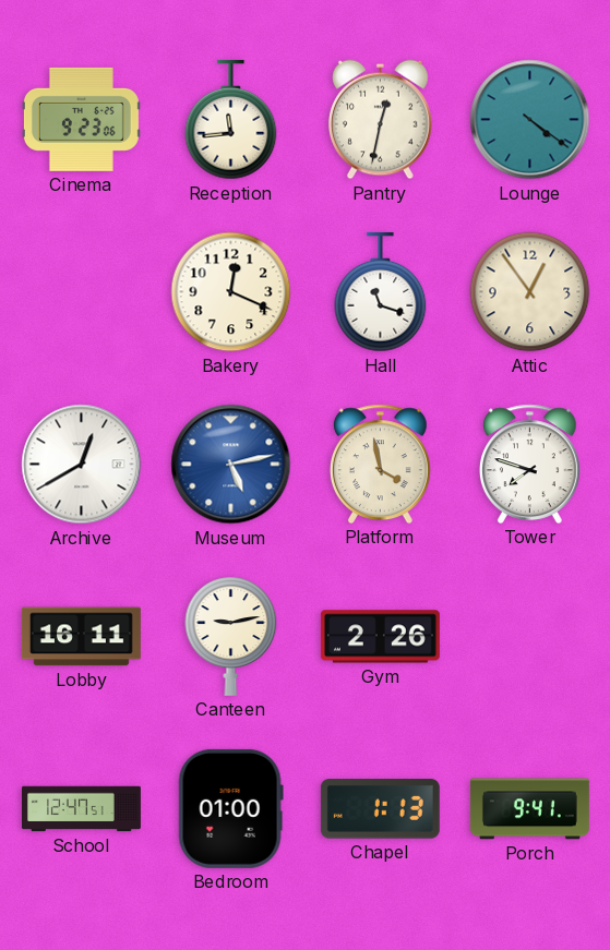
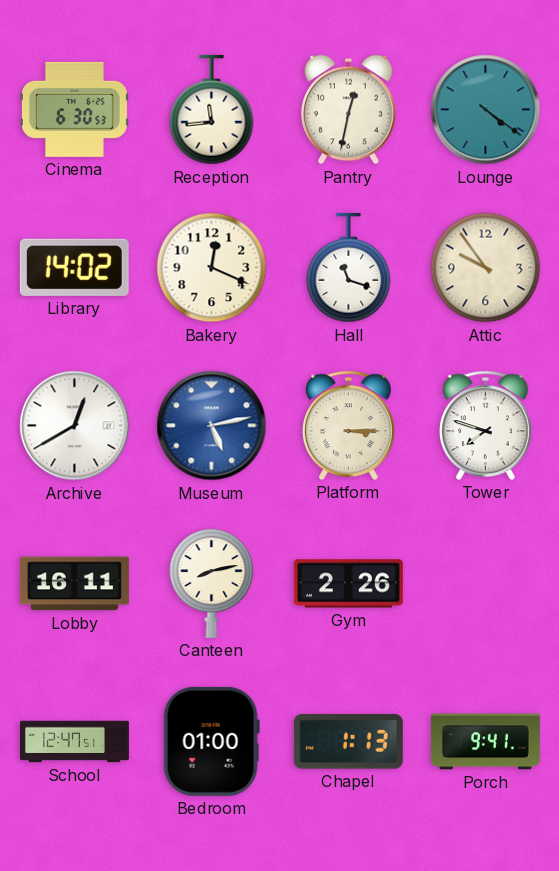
Cinema: 9:23 -> 6:30 (74, 109)
Library: none -> 14:02 (74, 267)
Attic: 12:54 -> 9:54 (486, 268)
Platform: 3:58 -> 3:15 (348, 425)
Canteen: 9:13 -> 8:13 (212, 583)
